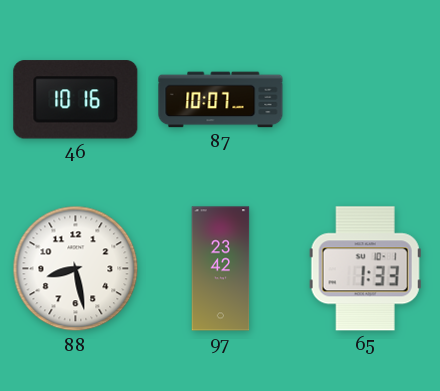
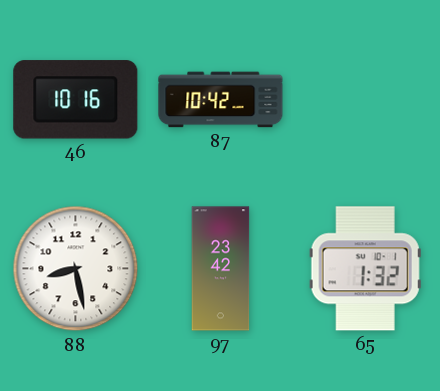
87: 10:07 -> 10:42 (221, 100)
65: 1:33 -> 1:32 (365, 269)
